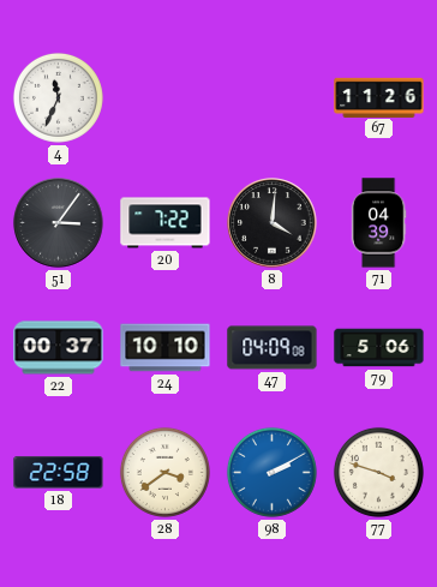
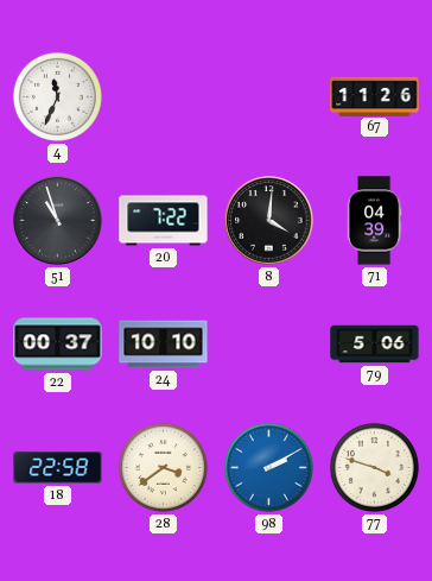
51: 3:06 -> 10:57 (58, 221)
47: 04:09 -> none (273, 348)
